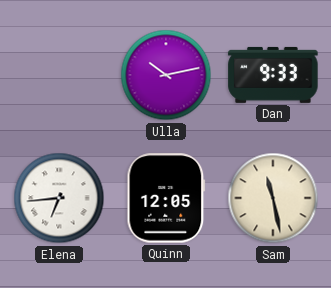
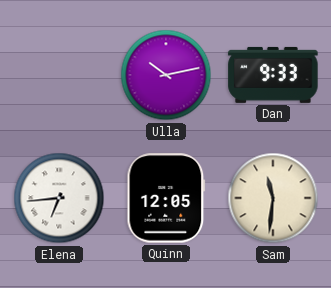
Sam: 11:28 -> 11:31 (273, 198)
